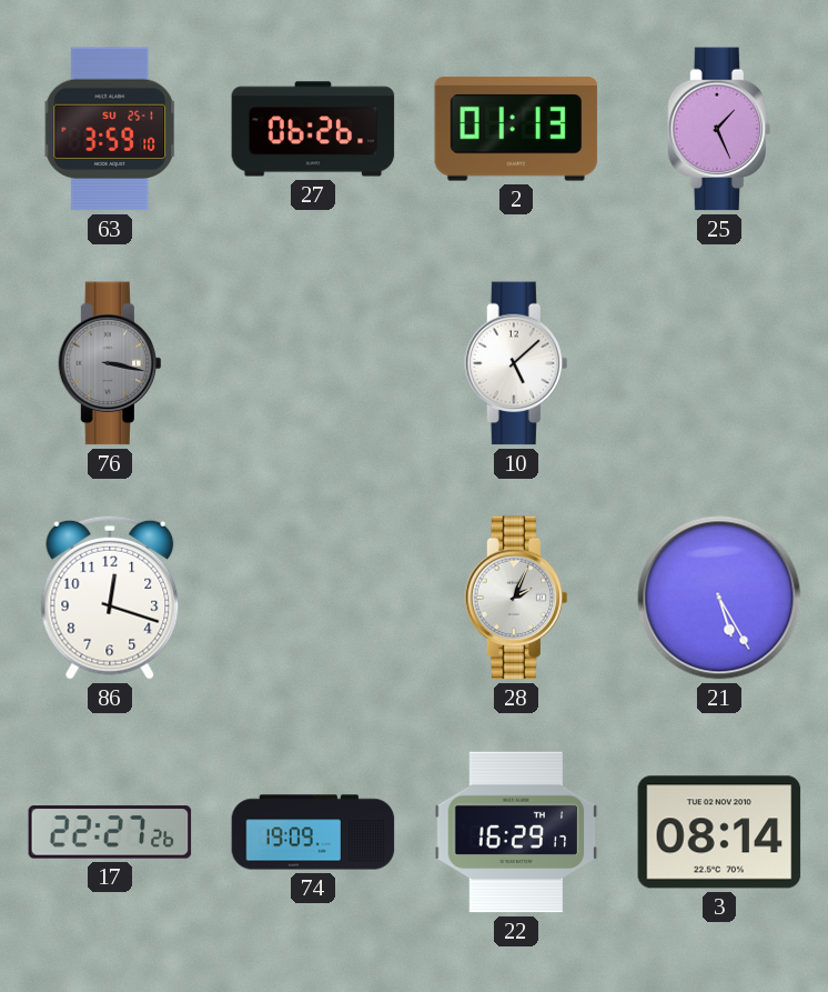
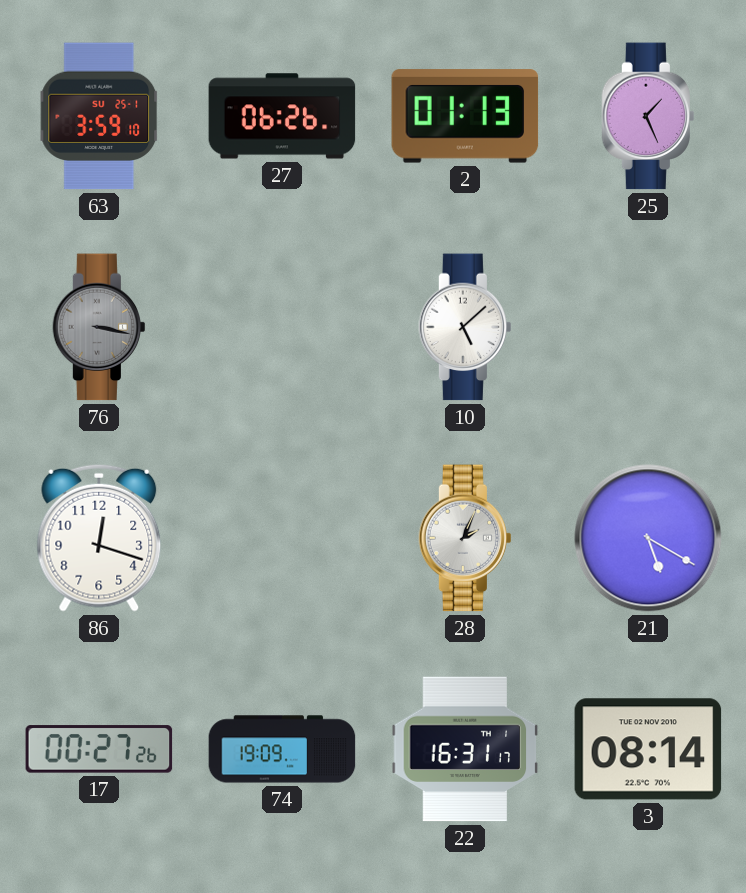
21: 5:25 -> 5:20 (648, 538)
17: 22:27 -> 00:27 (99, 749)
22: 16:29 -> 16:31 (465, 749)
